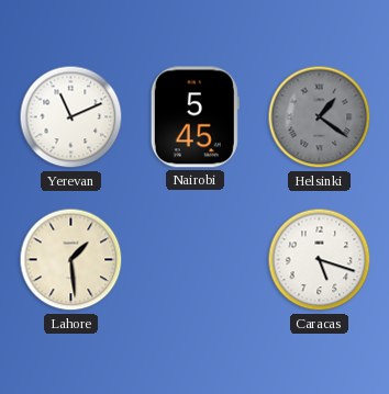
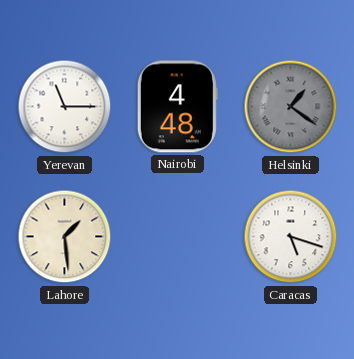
Yerevan: 11:11 -> 11:15 (65, 107)
Nairobi: 5:45 -> 4:48 (177, 107)
